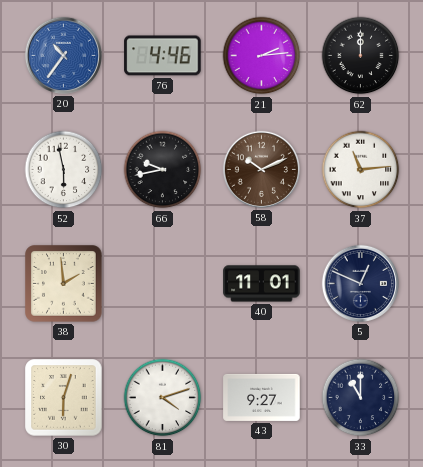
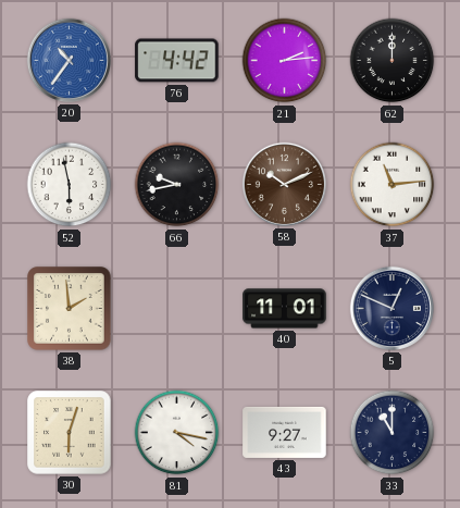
76: 4:46 -> 4:42 (177, 61)
81: 4:12 -> 4:17 (177, 433)
